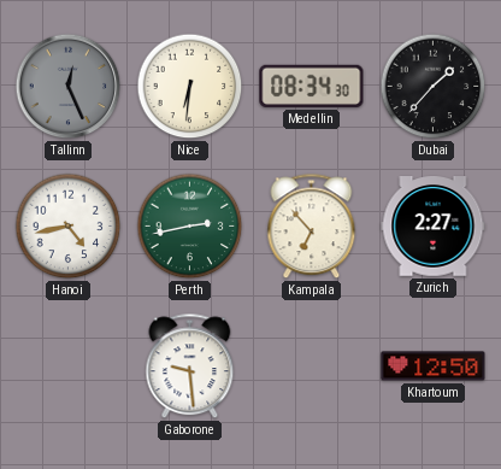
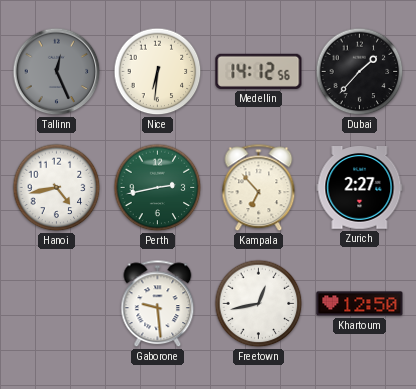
Medellin: 08:34 -> 14:12 (259, 71)
Freetown: none -> 12:43 (259, 304)
